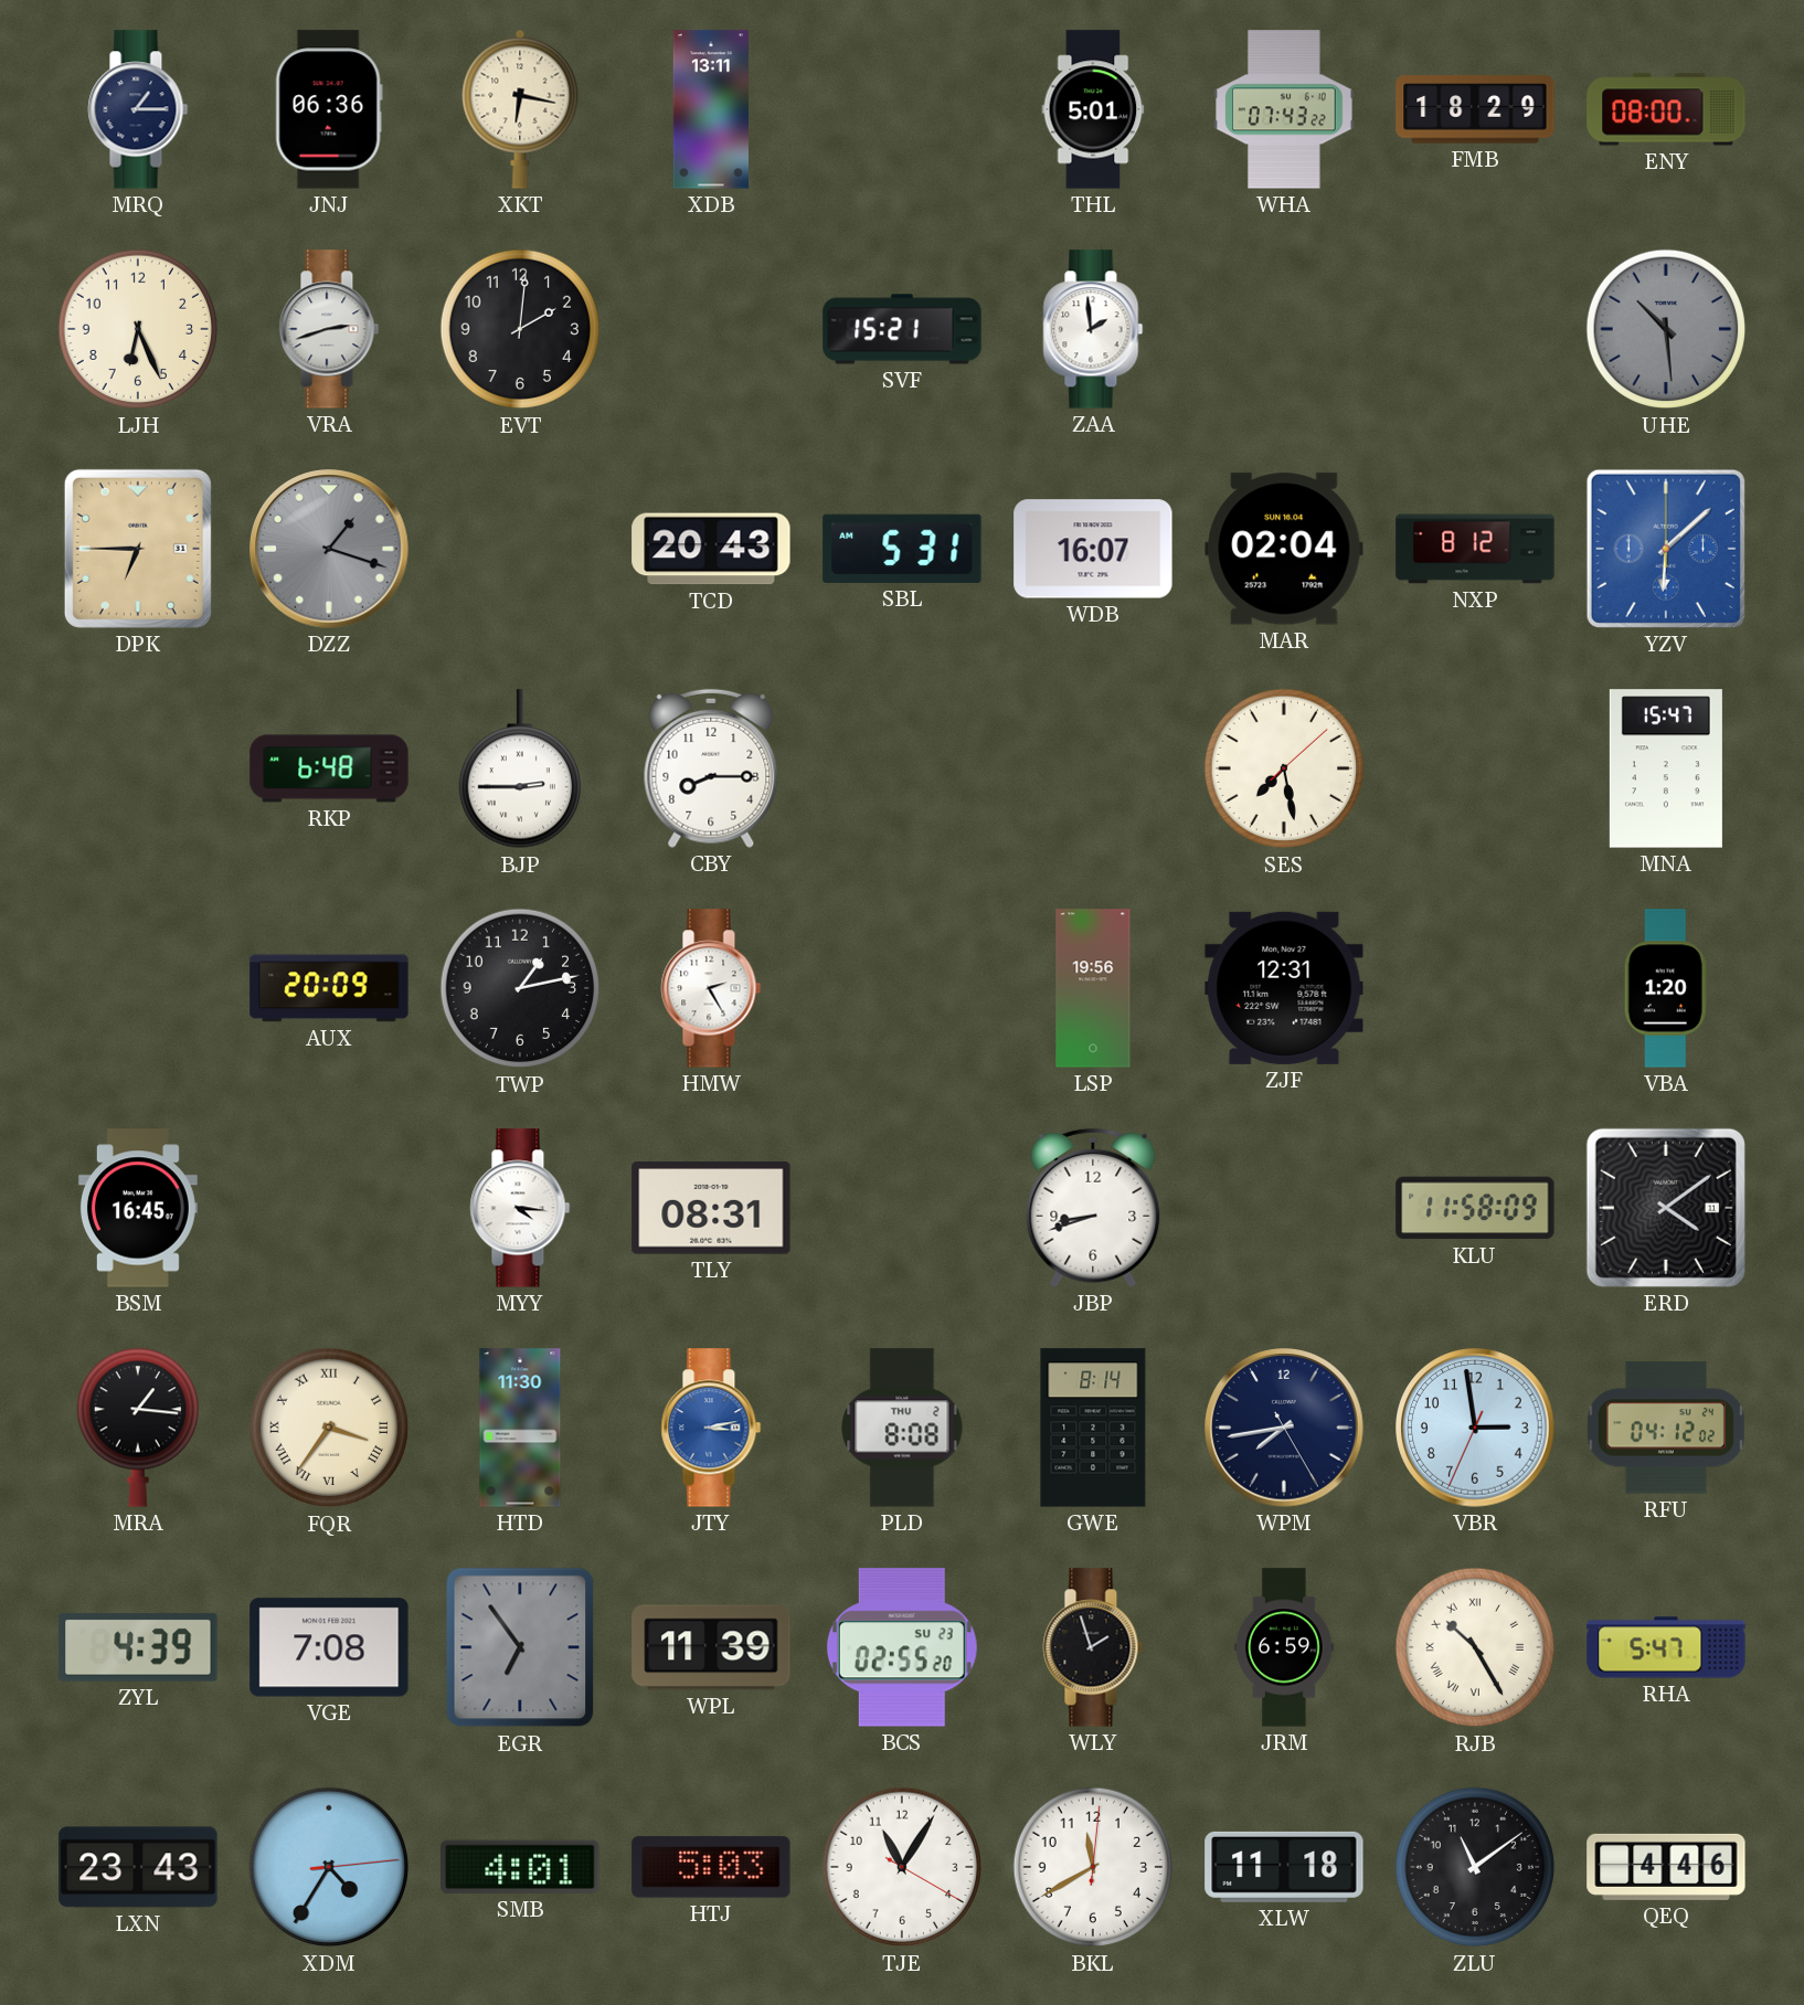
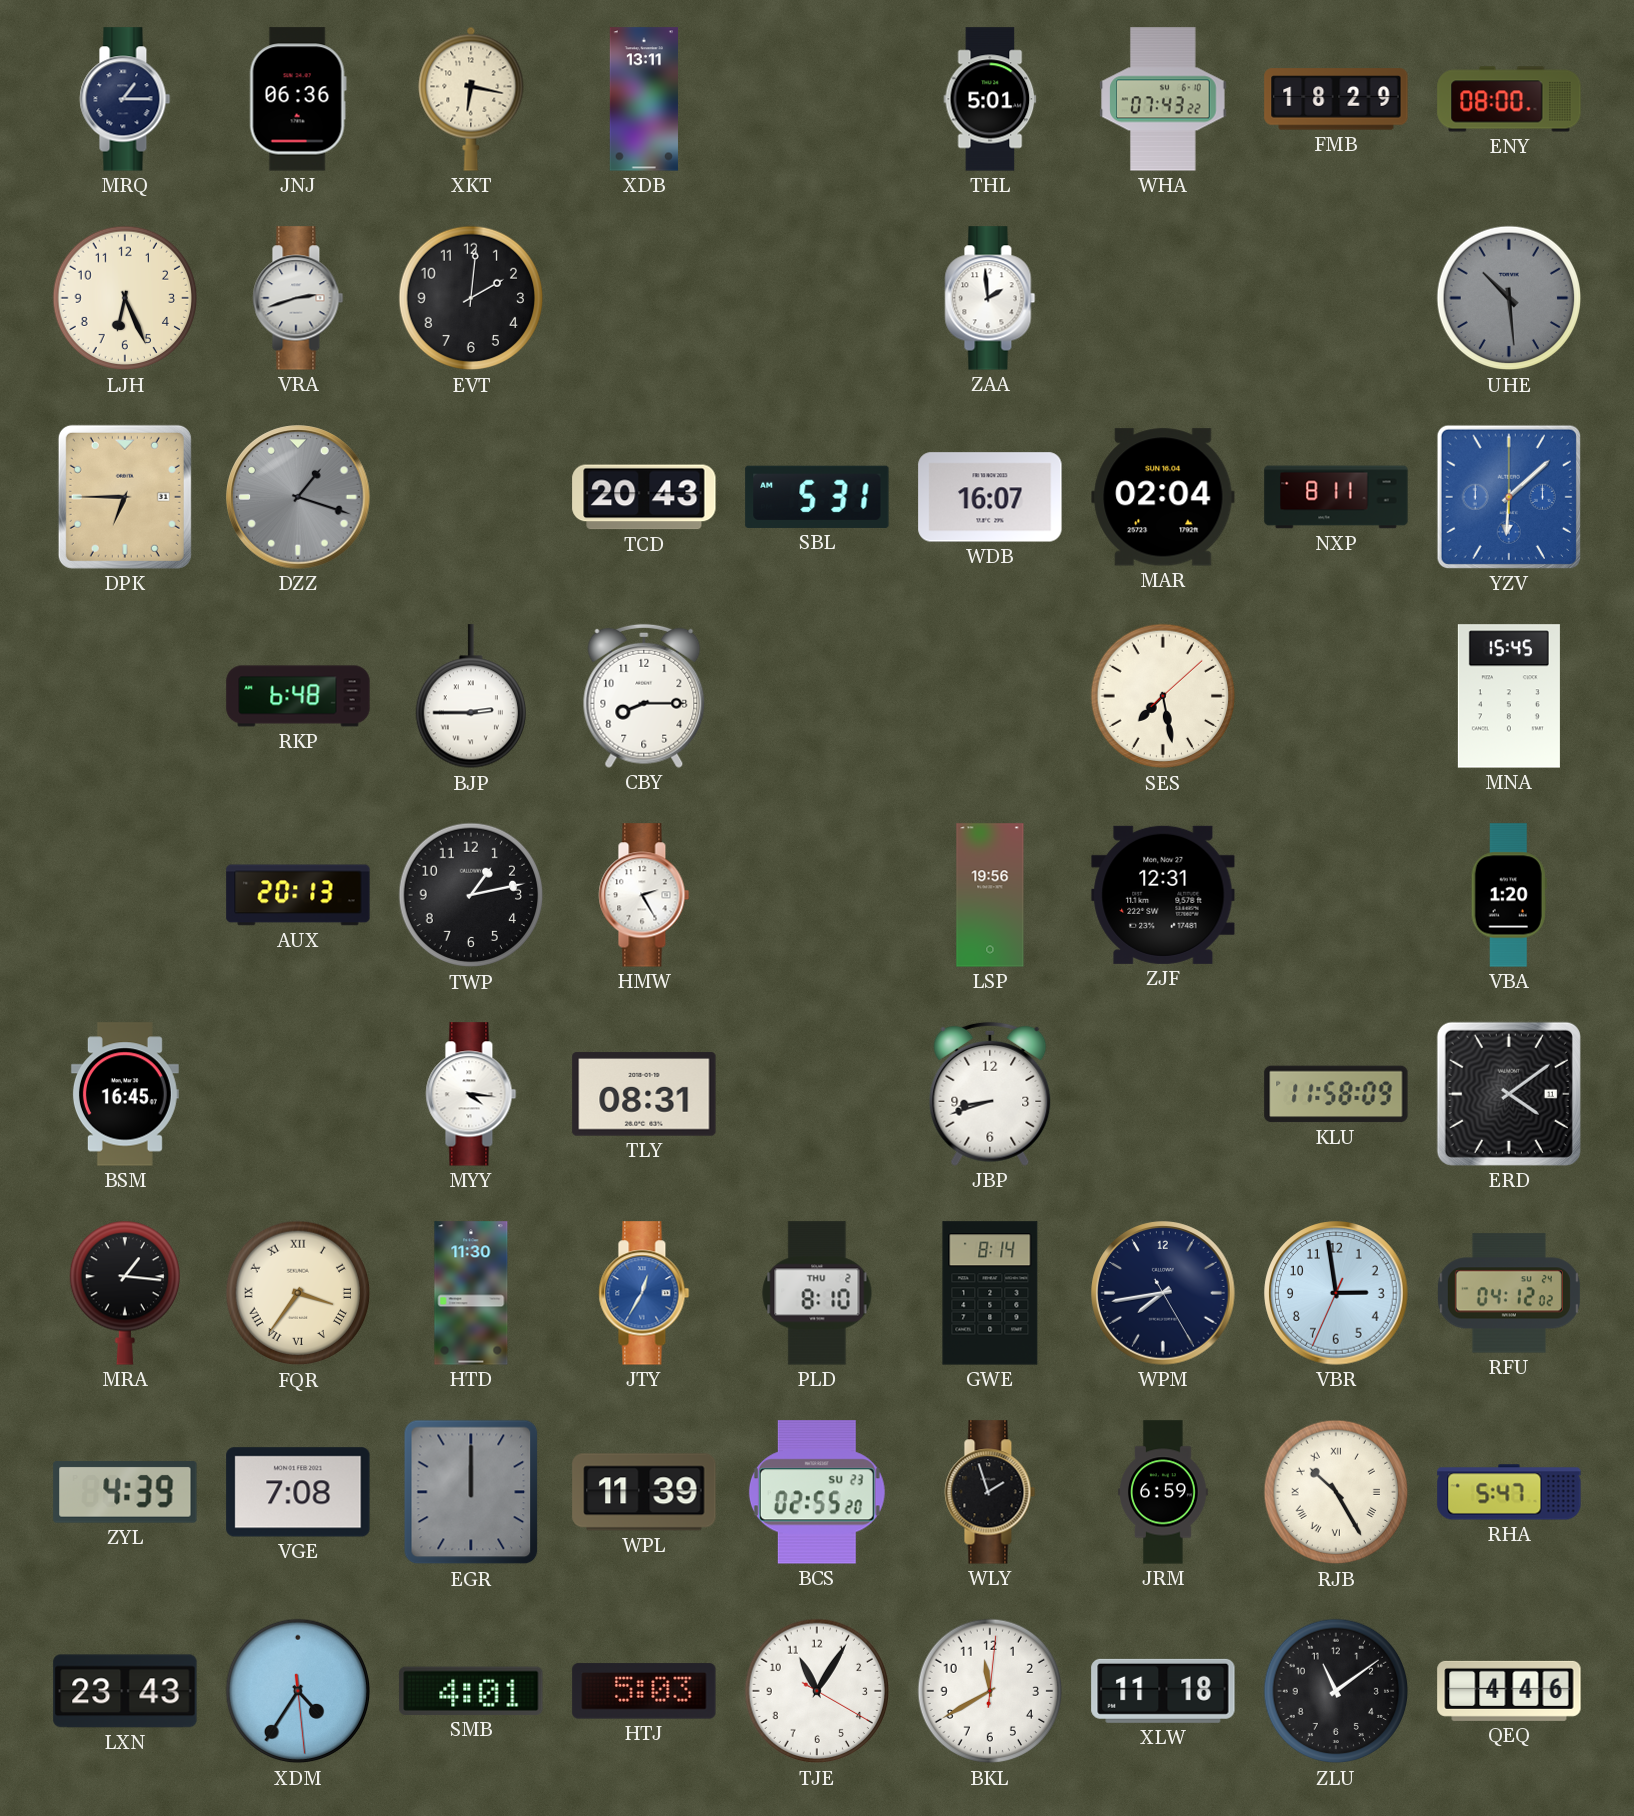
SVF: 15:21 -> none (902, 329)
NXP: 8:12 -> 8:11 (1336, 497)
MNA: 15:47 -> 15:45 (1509, 696)
AUX: 20:09 -> 20:13 (298, 895)
JTY: 3:13 -> 12:35 (644, 1293)
PLD: 8:08 -> 8:10 (817, 1293)
EGR: 6:54 -> 12:00 (471, 1492)
XDM: 4:35:14 -> 4:35:29 (298, 1691)
